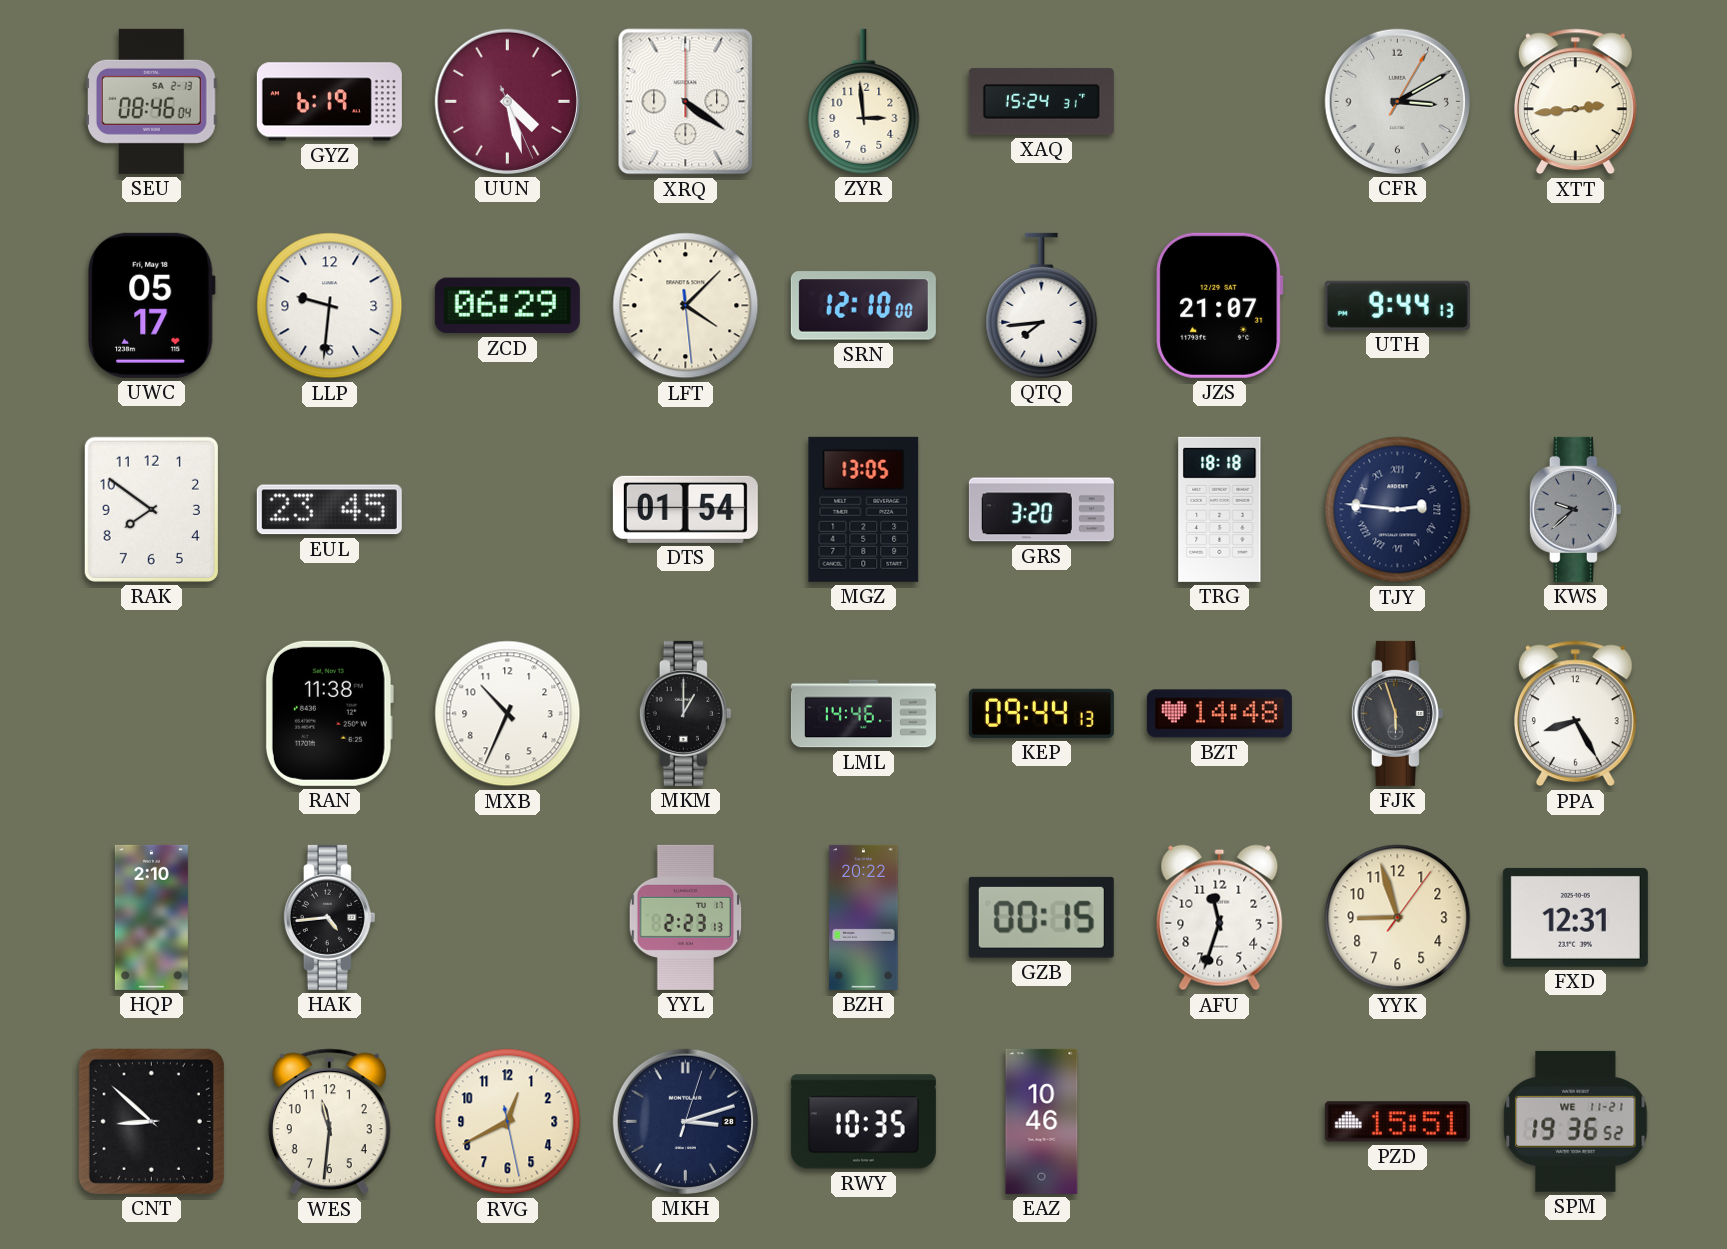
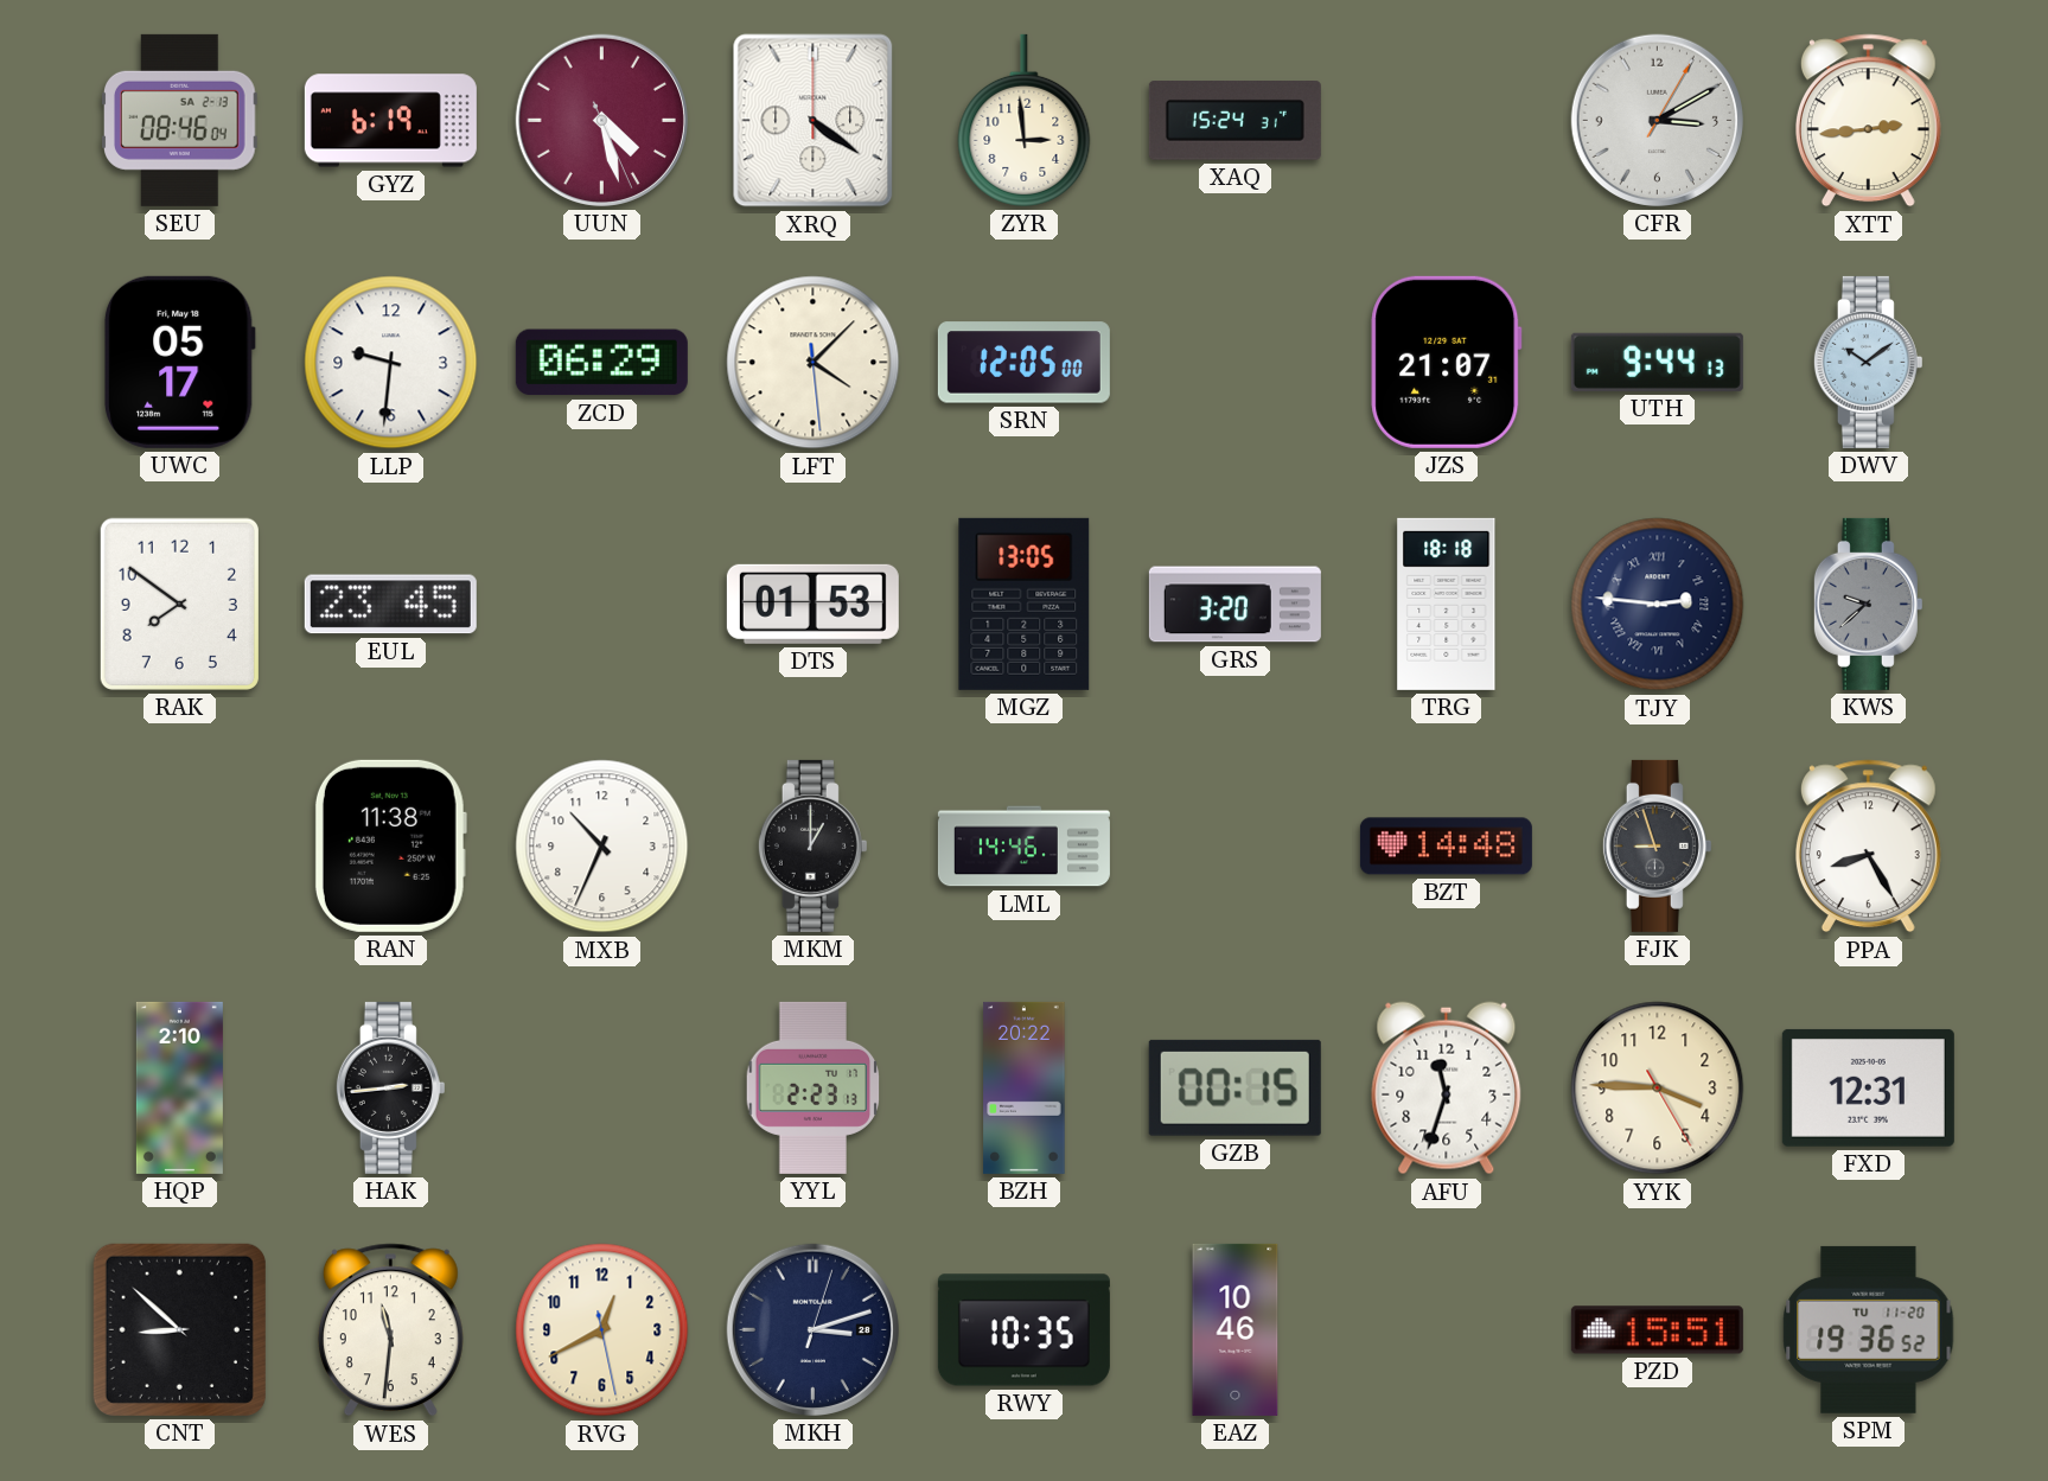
SRN: 12:10 -> 12:05 (1023, 363)
QTQ: 7:44 -> none (1042, 305)
DWV: none -> 10:09 (1868, 362)
DTS: 01:54 -> 01:53 (812, 604)
KEP: 09:44 -> none (1041, 713)
FJK: 5:57 -> 8:57 (1657, 845)
HAK: 4:44 -> 2:44 (390, 1087)
YYK: 8:57 -> 3:45 (1658, 1089)
SPM date: WE 11-21 -> TU 11-20 (1869, 1329)
